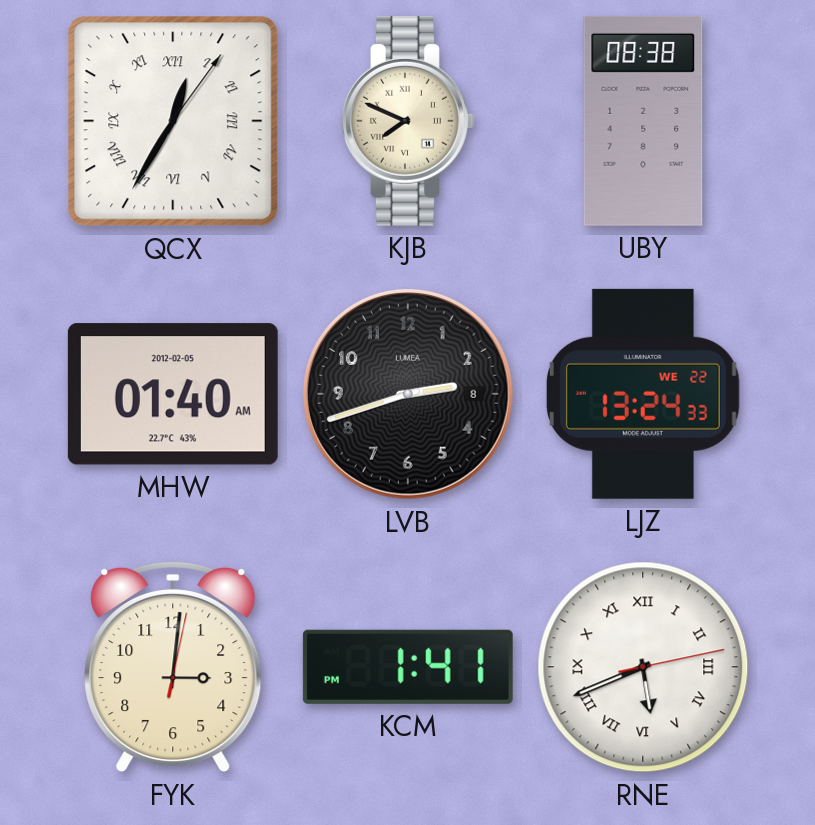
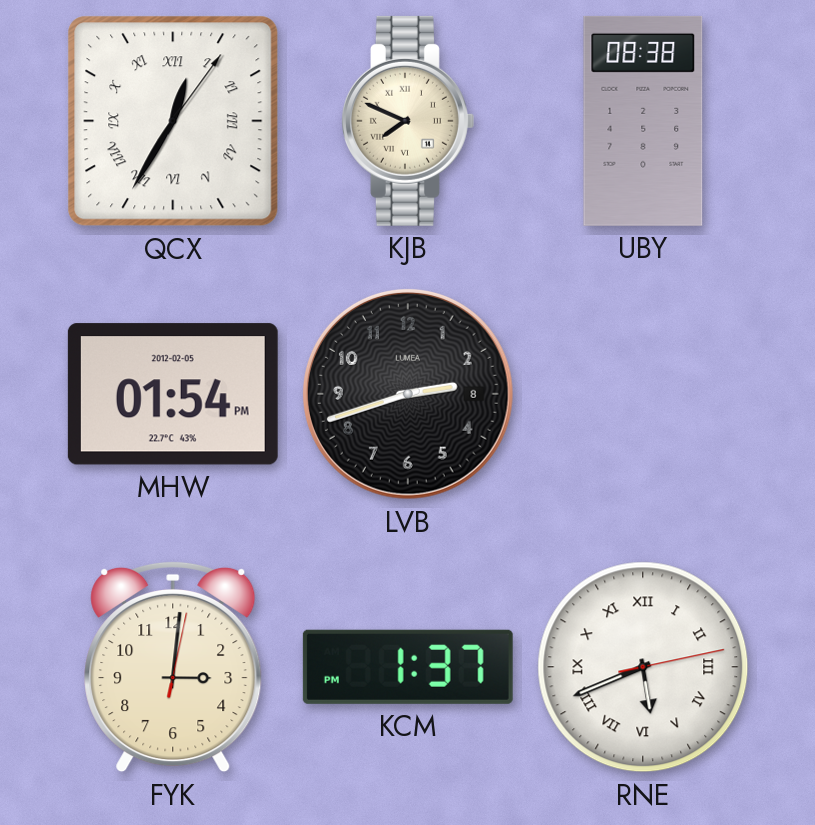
MHW: 01:40 -> 01:54 (173, 394)
LJZ: 13:24 -> none (643, 394)
KCM: 1:41 -> 1:37 (408, 667)
